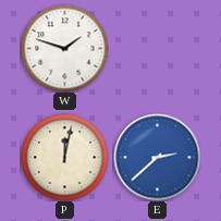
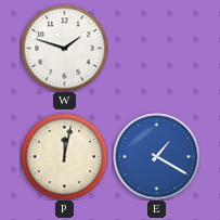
E: 2:38 -> 1:20 (156, 156)
